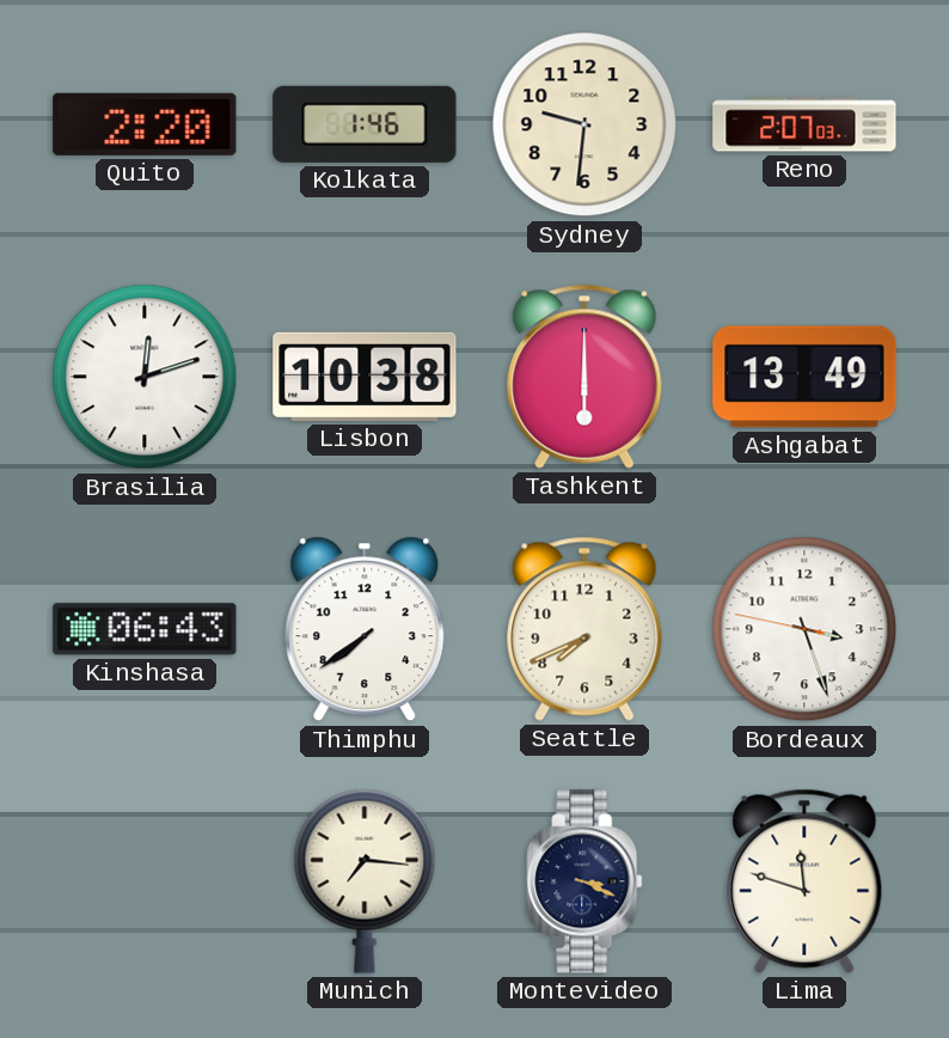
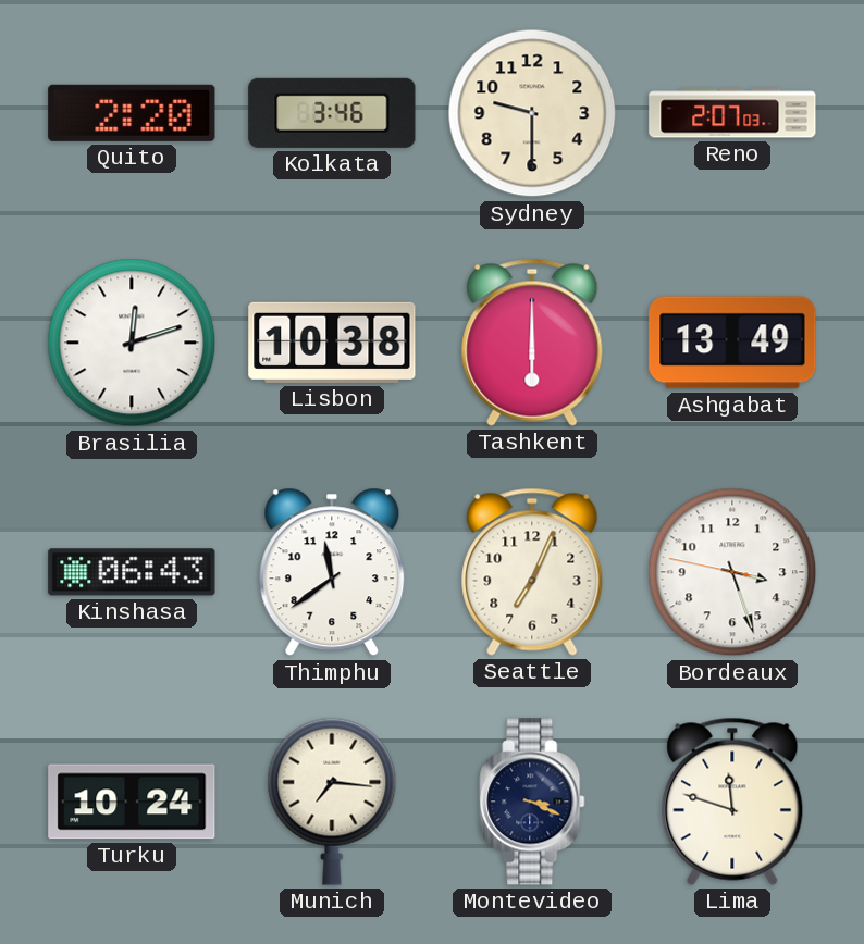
Kolkata: 1:46 -> 3:46 (332, 113)
Sydney: 9:31 -> 9:30 (532, 113)
Thimphu: 7:39 -> 11:39 (332, 572)
Seattle: 7:41 -> 7:04 (532, 572)
Turku: none -> 10:24 (132, 802)
